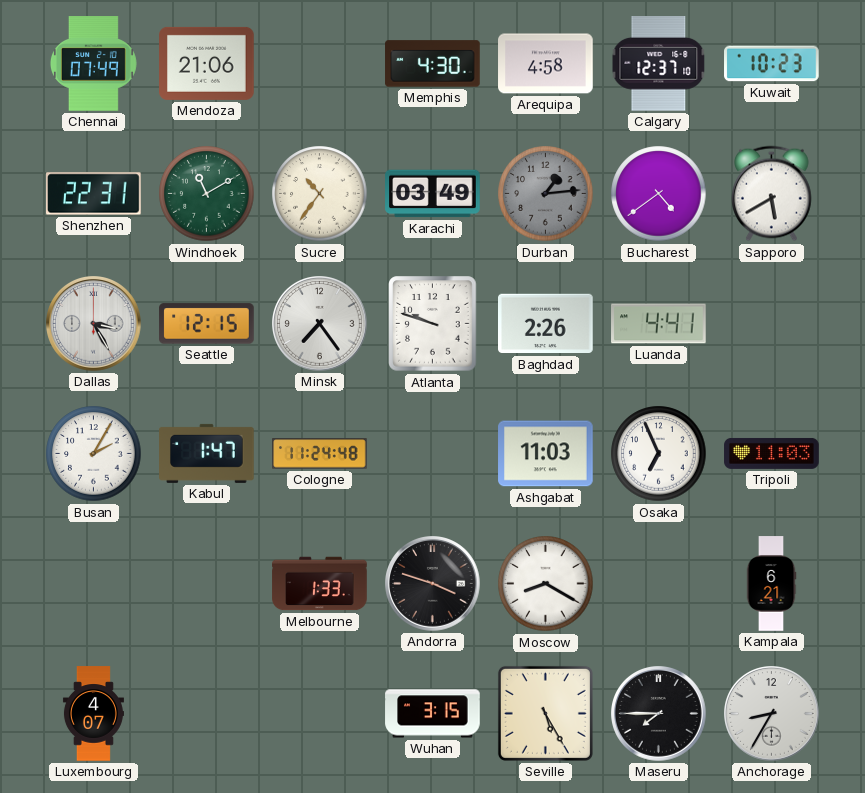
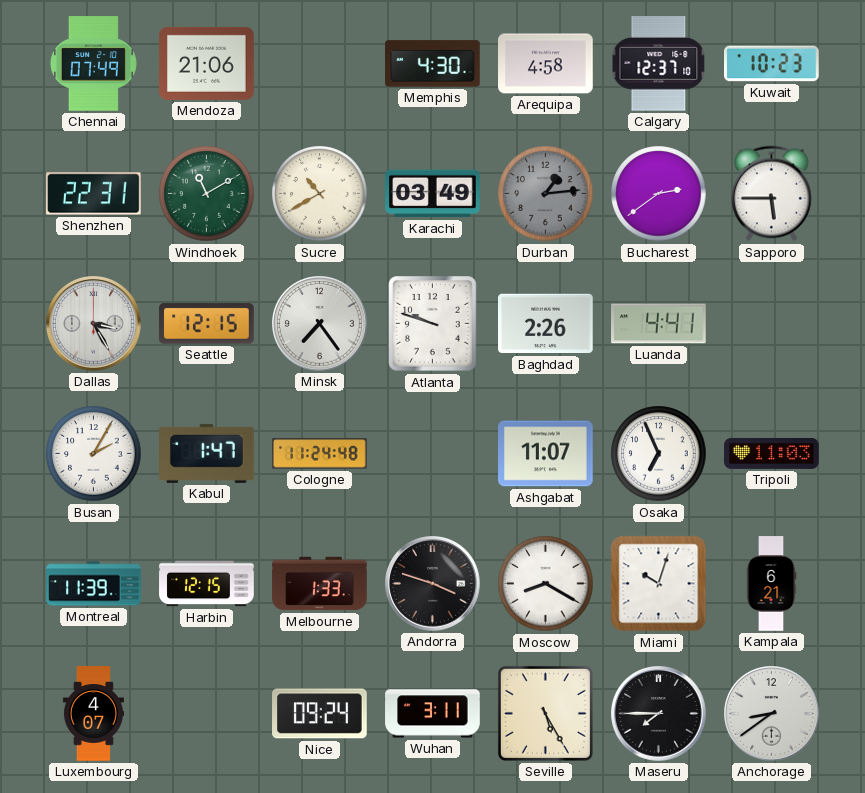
Sucre: 10:36 -> 10:40 (320, 194)
Bucharest: 4:39 -> 2:39 (659, 194)
Sapporo: 5:40 -> 5:45 (772, 194)
Ashgabat: 11:03 -> 11:07 (546, 454)
Montreal: none -> 11:39 (94, 584)
Harbin: none -> 12:15 (207, 584)
Miami: none -> 10:03 (659, 584)
Nice: none -> 09:24 (320, 714)
Wuhan: 3:15 -> 3:11 (433, 714)
Anchorage: 8:35 -> 8:39 (772, 714)
